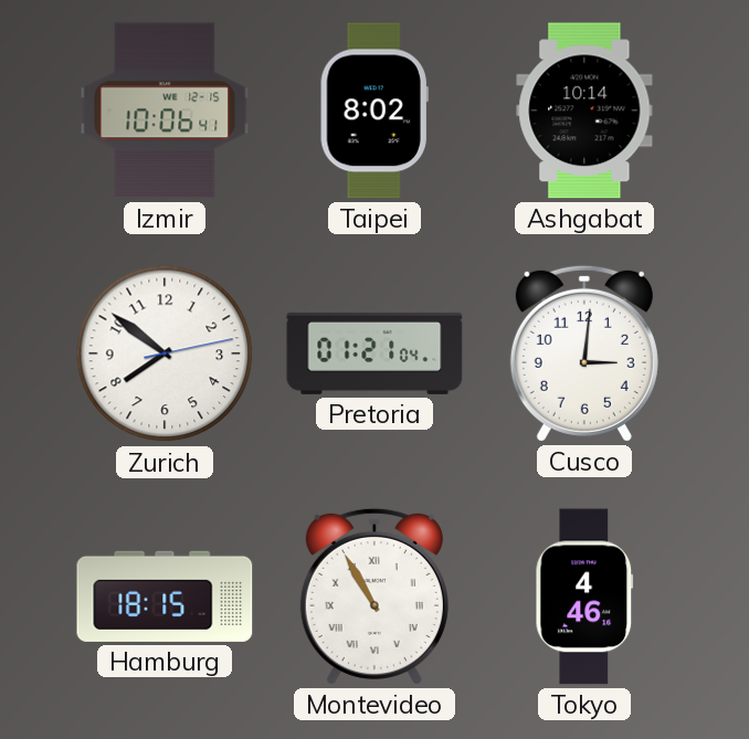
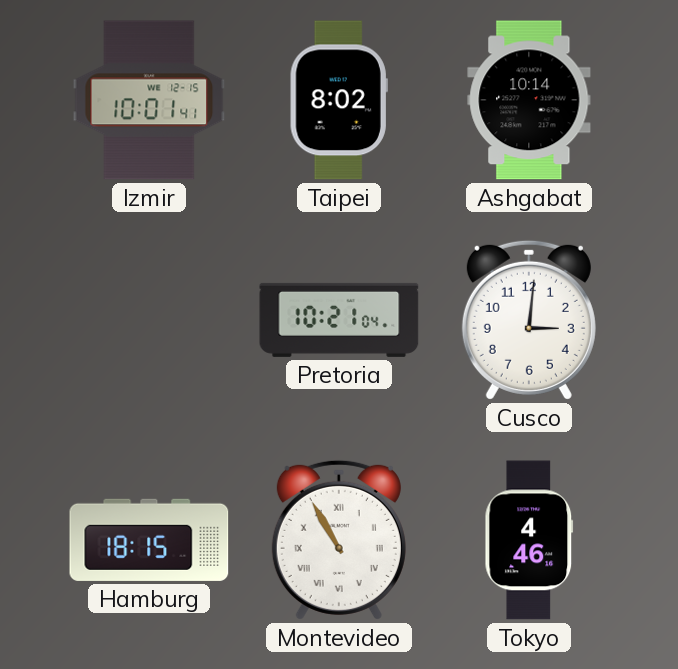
Izmir: 10:06 -> 10:01 (149, 100)
Zurich: 7:51 -> none (165, 353)
Pretoria: 01:21 -> 10:21 (339, 320)
